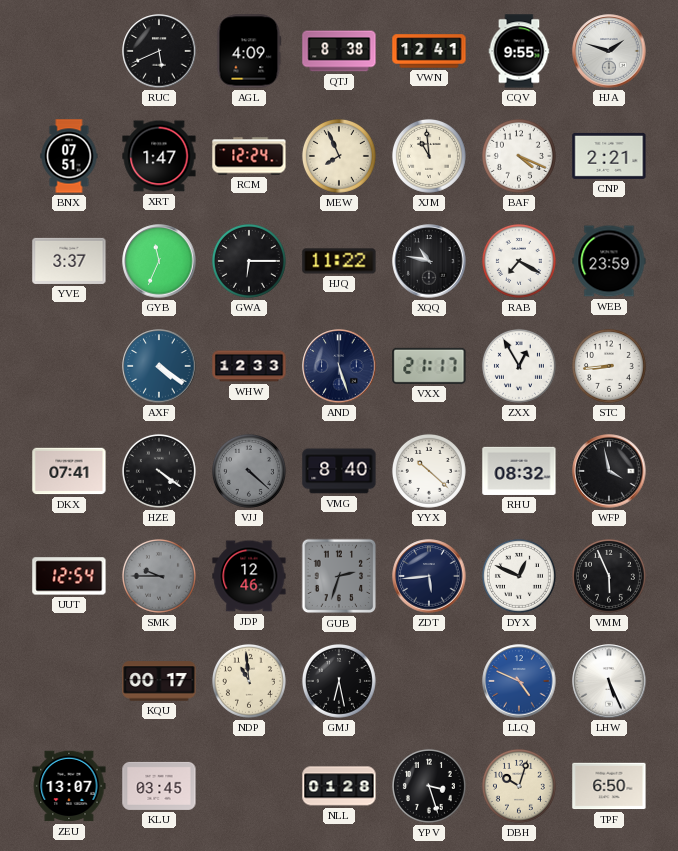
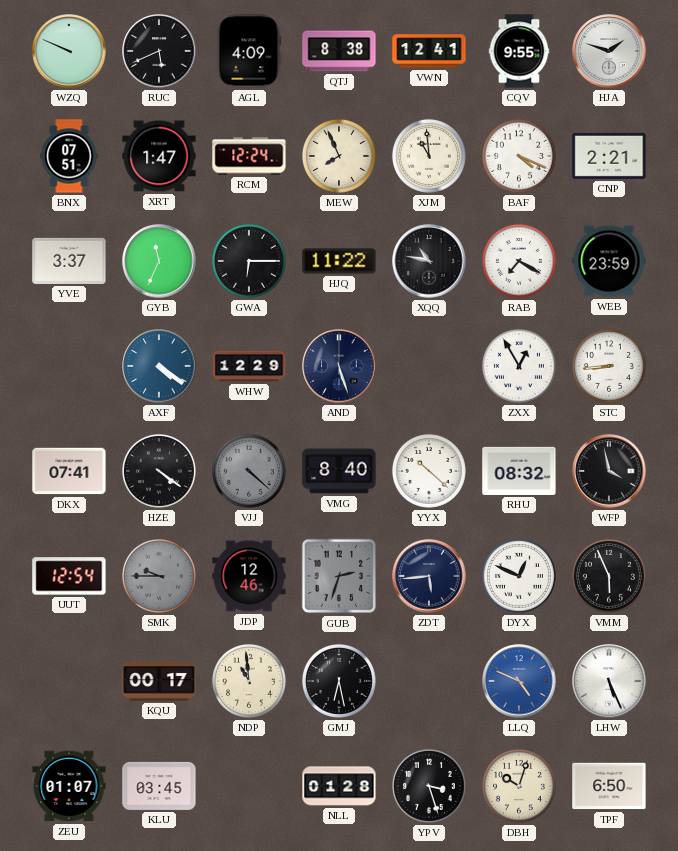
WZQ: none -> 9:49 (69, 51)
WHW: 12:33 -> 12:29 (249, 366)
VXX: 21:17 -> none (429, 366)
ZEU: 13:07 -> 01:07 (69, 786)
